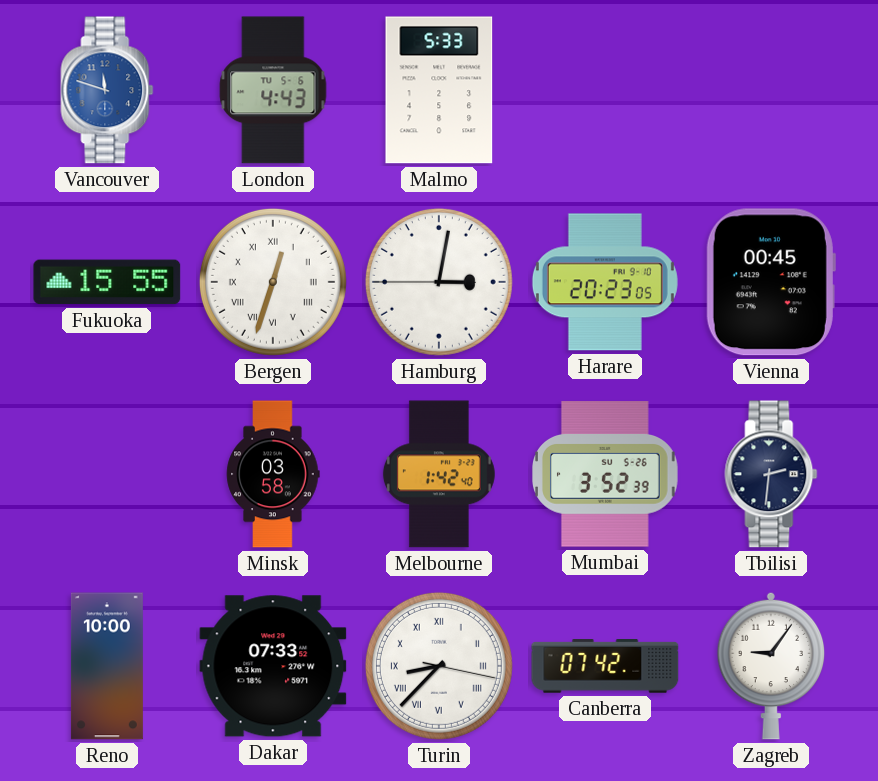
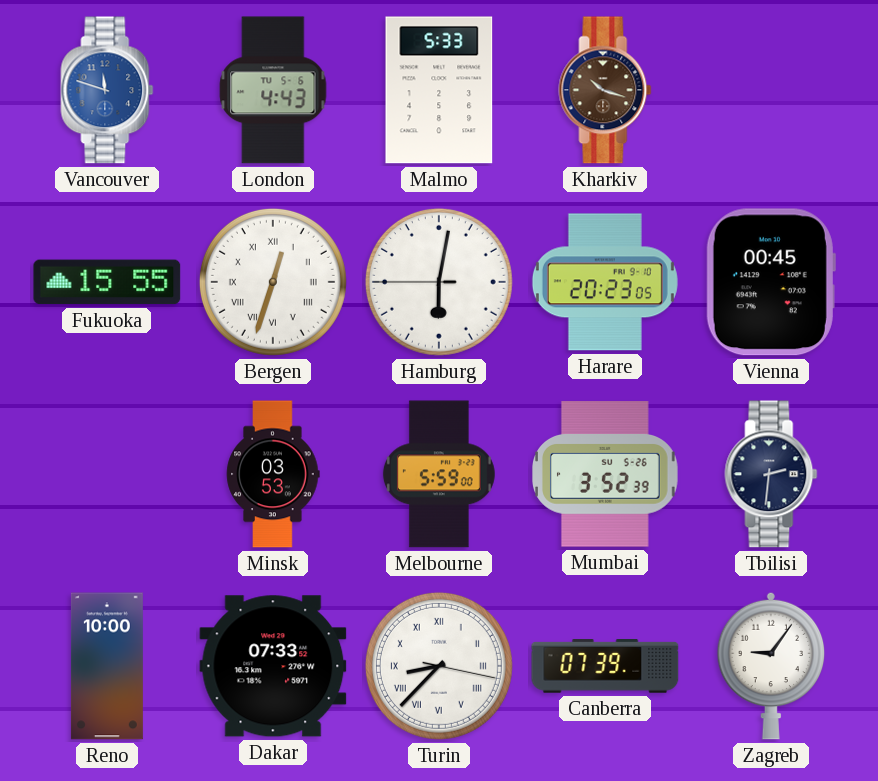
Kharkiv: none -> 10:18 (605, 90)
Hamburg: 3:01 -> 6:01 (439, 282)
Minsk: 03:58 -> 03:53 (273, 474)
Melbourne: 1:42 -> 5:59 (439, 474)
Canberra: 07:42 -> 07:39 (605, 666)
